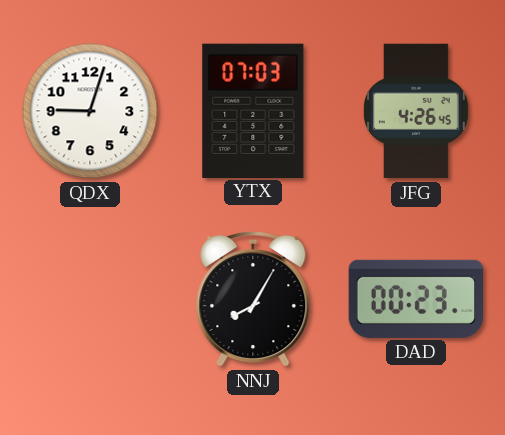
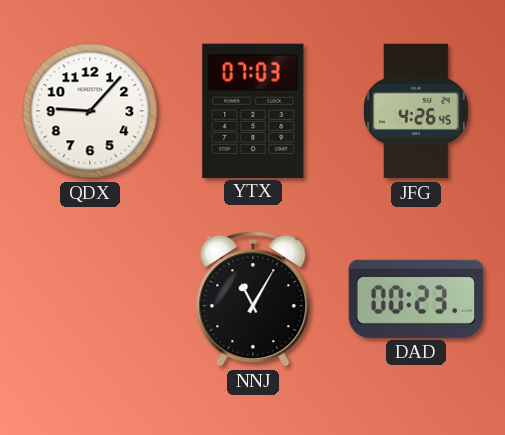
QDX: 9:03 -> 9:07 (90, 111)
NNJ: 8:05 -> 11:05 (253, 299)
